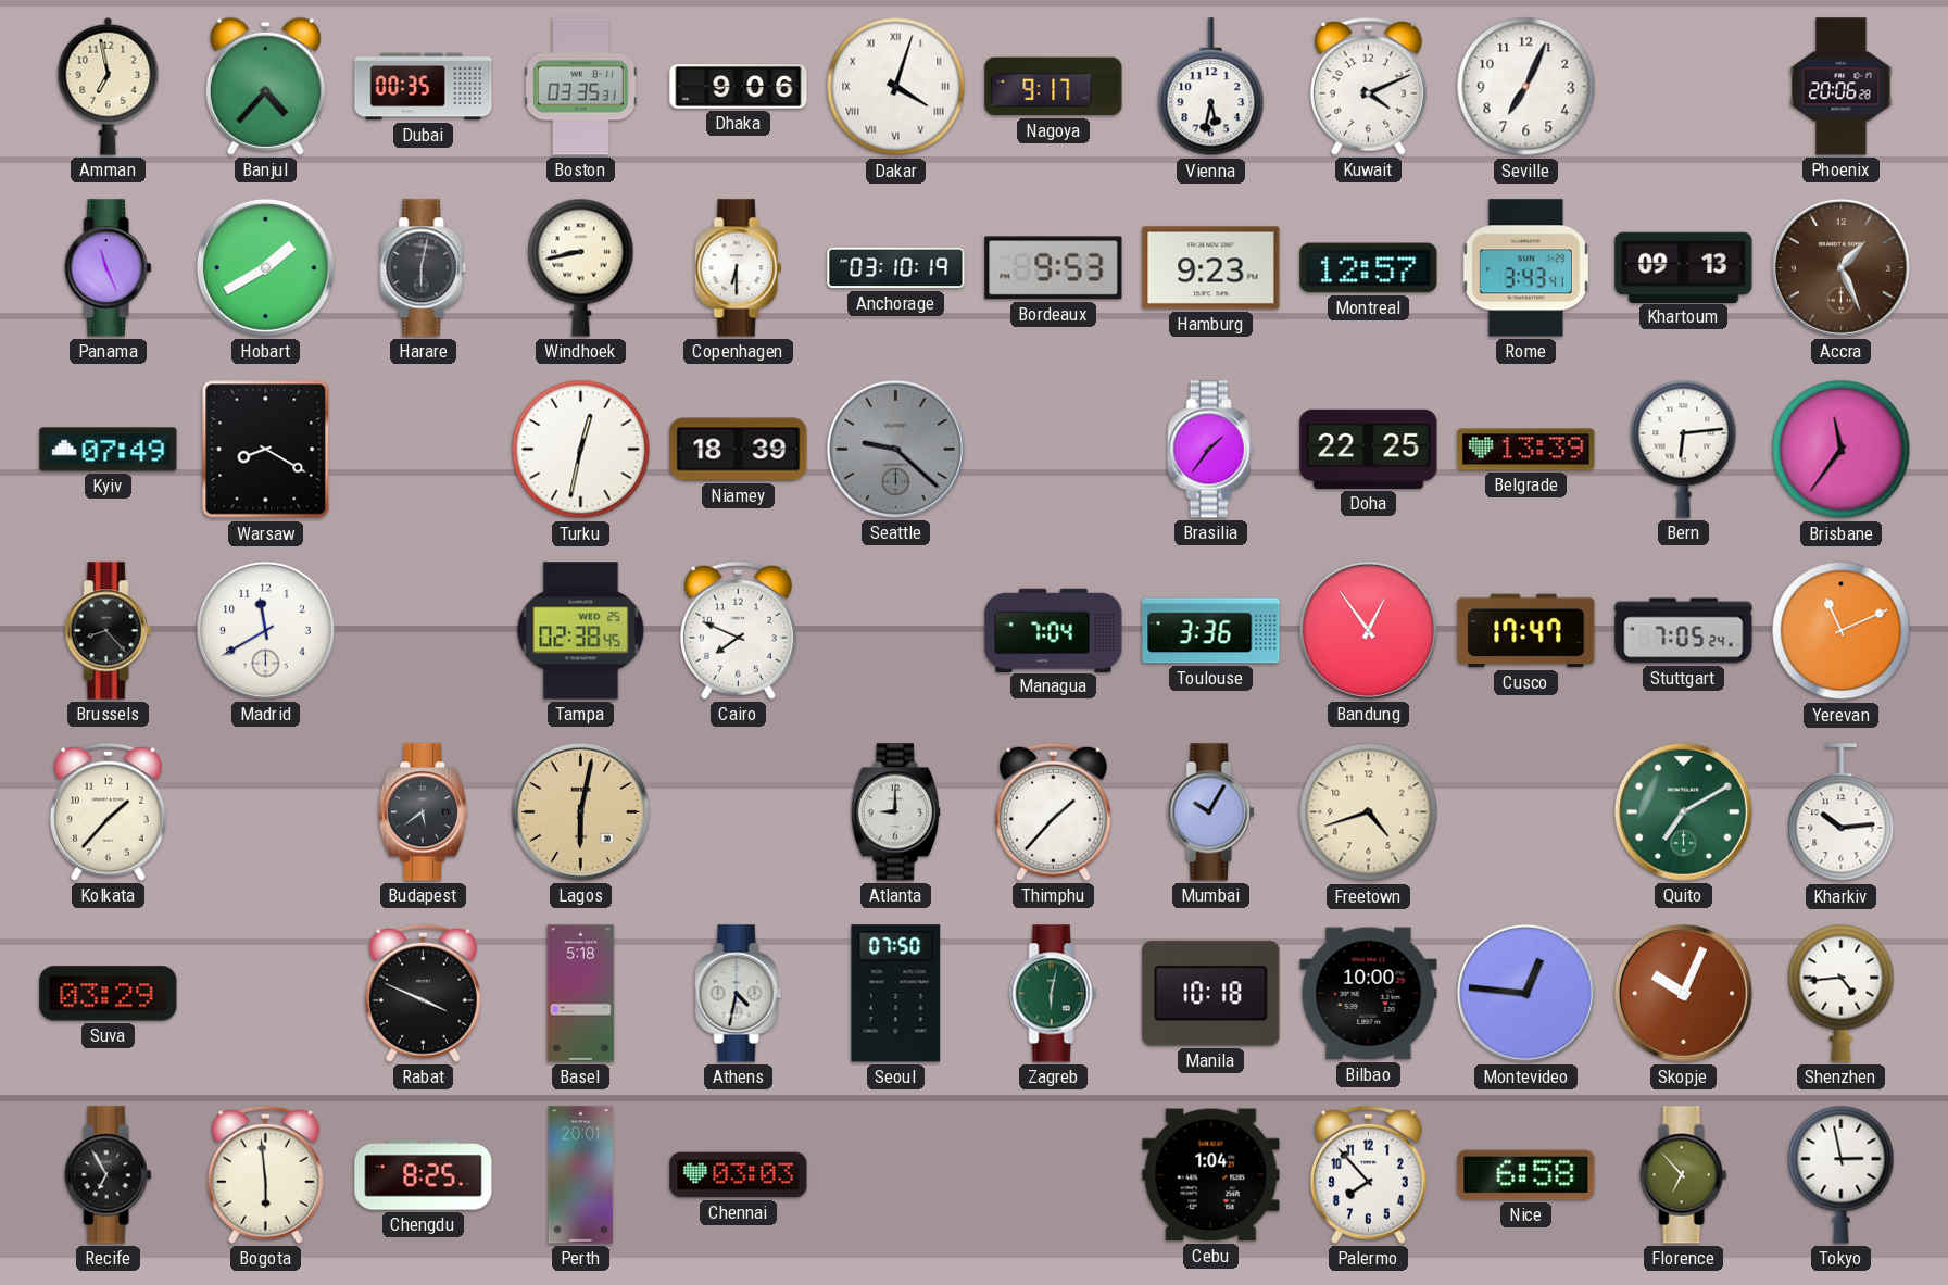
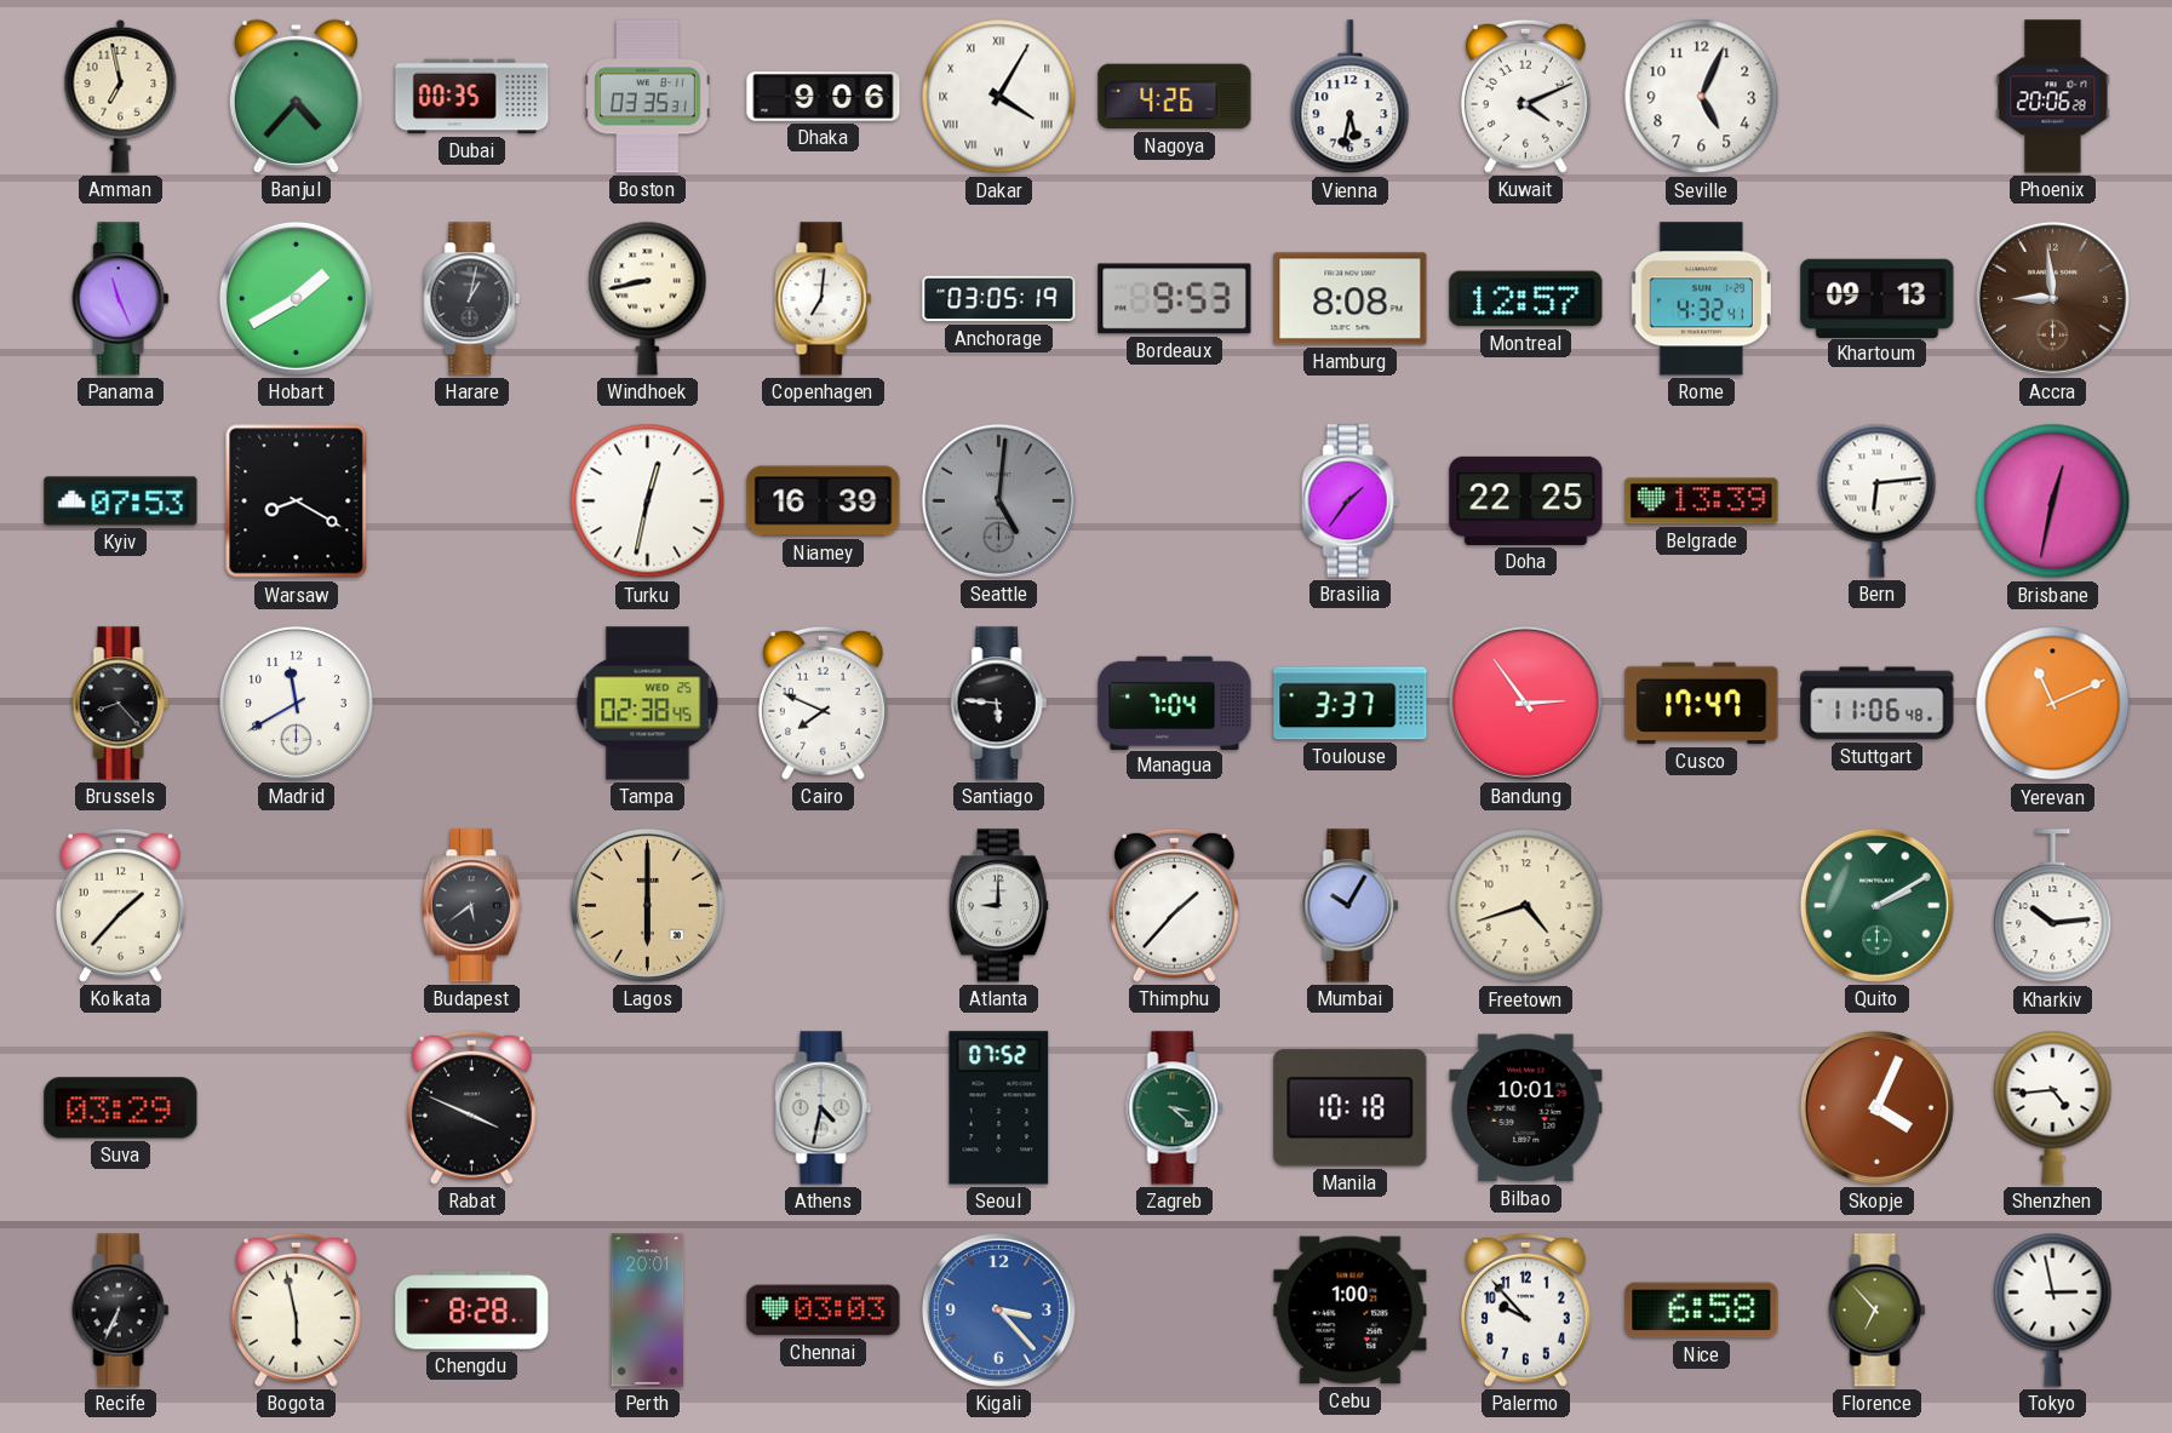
Dakar: 4:03 -> 4:05 (999, 97)
Nagoya: 9:17 -> 4:26 (1175, 97)
Seville: 7:04 -> 5:04 (1702, 97)
Harare: 6:02 -> 1:02 (472, 299)
Copenhagen: 6:30 -> 7:01 (824, 299)
Anchorage: 03:10 -> 03:05 (999, 299)
Hamburg: 9:23 -> 8:08 (1351, 299)
Rome: 3:43 -> 4:32 (1701, 299)
Accra: 1:26 -> 8:59 (2052, 298)
Kyiv: 07:49 -> 07:53 (121, 501)
Niamey: 18:39 -> 16:39 (824, 501)
Seattle: 9:22 -> 5:01 (998, 500)
Brisbane: 11:36 -> 12:32 (2053, 501)
Santiago: none -> 5:46 (999, 704)
Toulouse: 3:36 -> 3:37 (1351, 704)
Bandung: 12:54 -> 2:54 (1525, 703)
Stuttgart: 7:05 -> 11:06 (1878, 704)
Lagos: 6:02 -> 6:00 (647, 905)
Quito: 7:10 -> 2:10 (1876, 905)
Basel: 5:18 -> none (581, 994)
Seoul: 07:50 -> 07:52 (999, 1108)
Zagreb: 6:02 -> 3:22 (1175, 1108)
Bilbao: 10:00 -> 10:01 (1526, 1108)
Montevideo: 12:46 -> none (1525, 993)
Skopje: 10:04 -> 4:04 (1876, 1107)
Recife: 6:55 -> 6:34 (121, 1311)
Bogota: 5:59 -> 5:58 (296, 1309)
Chengdu: 8:25 -> 8:28 (472, 1311)
Kigali: none -> 3:23 (998, 1309)
Cebu: 1:04 -> 1:00 (1351, 1311)
Palermo: 7:53 -> 9:53 (1525, 1309)
